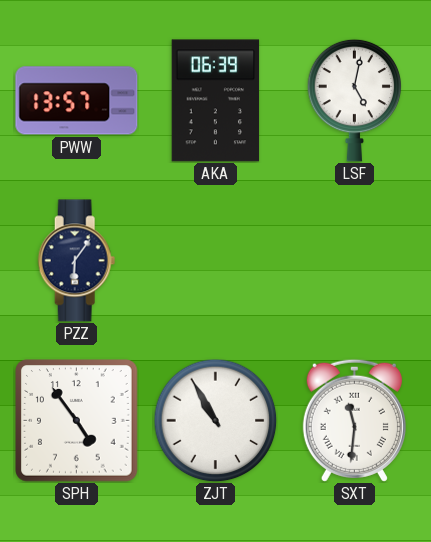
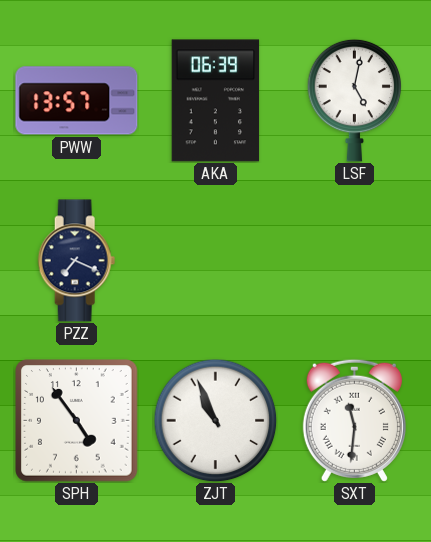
PZZ: 6:06 -> 7:19 (77, 261)
ZJT: 10:55 -> 10:56 (215, 420)
